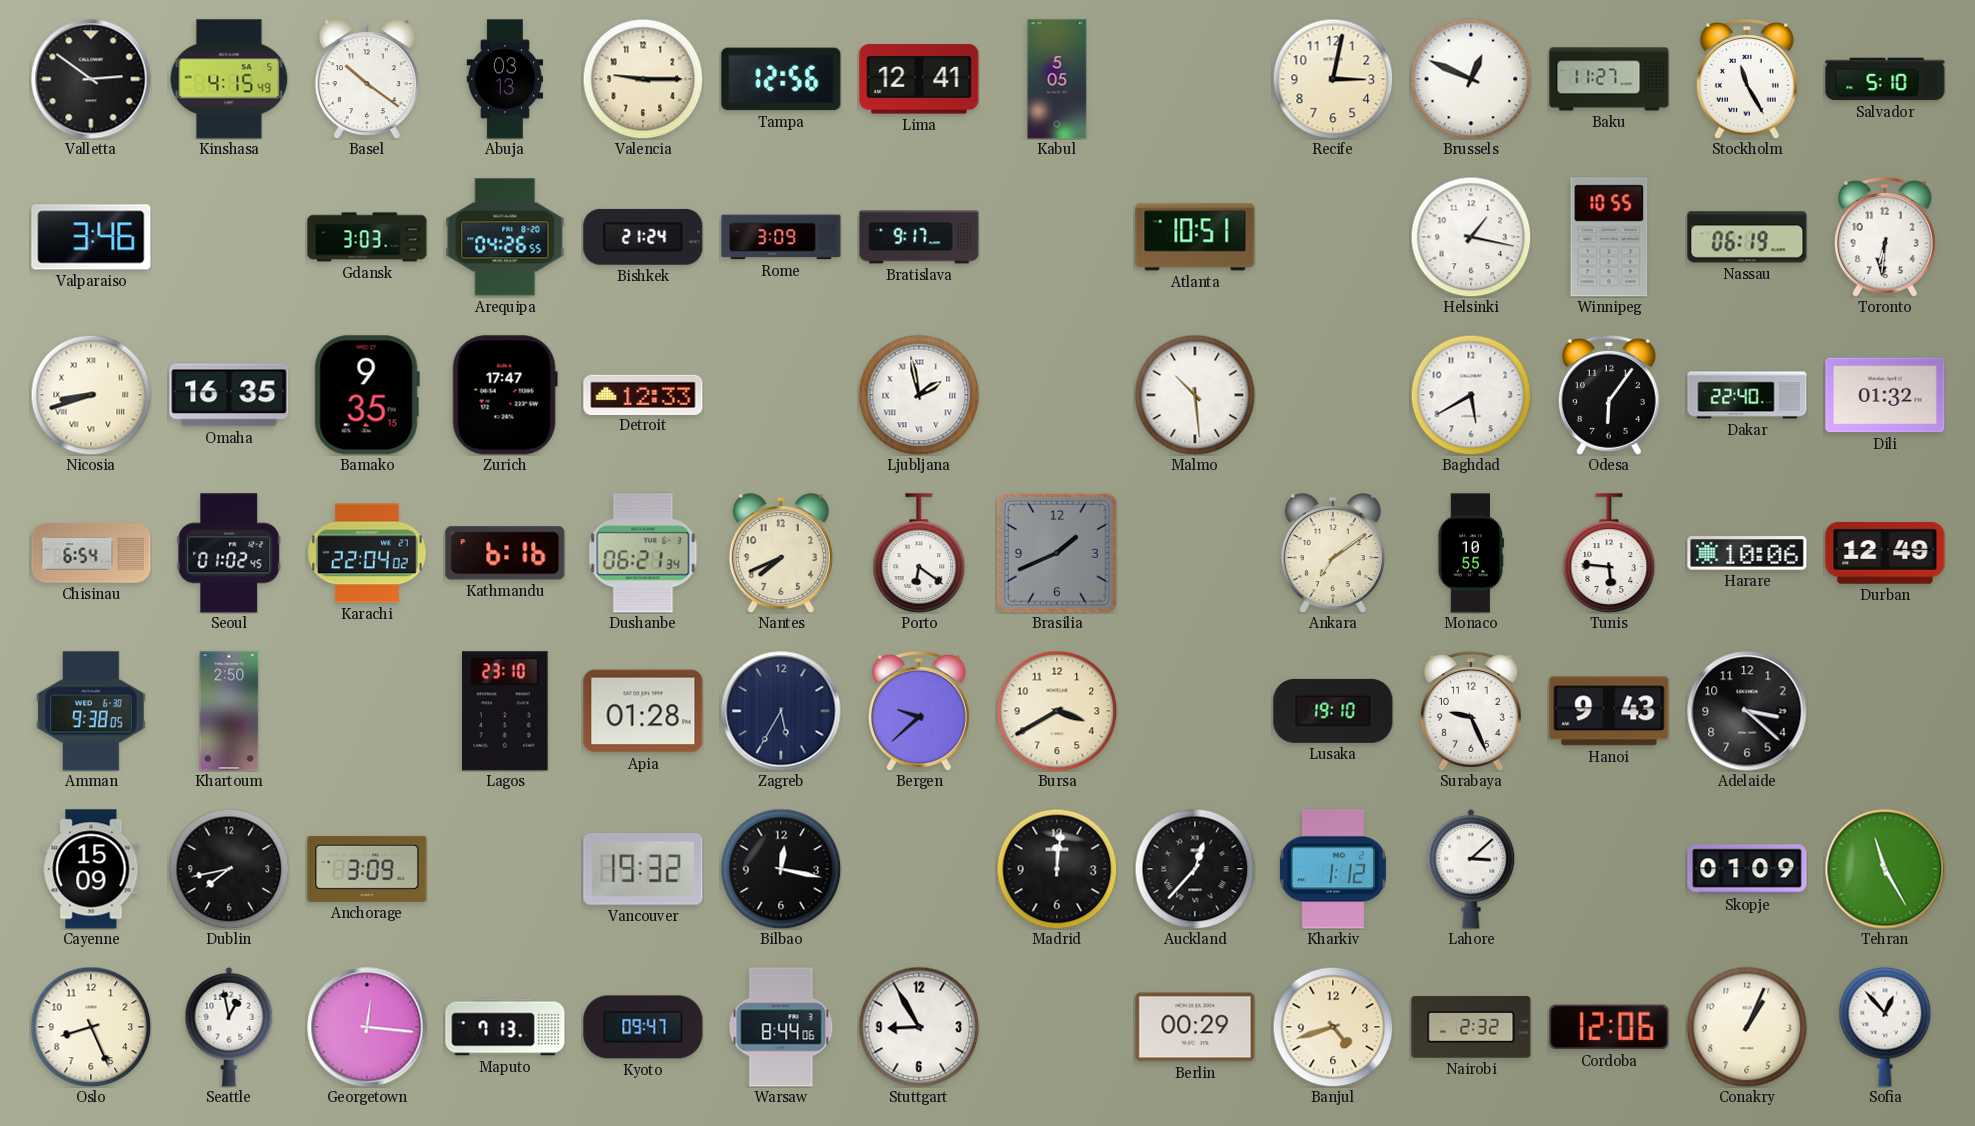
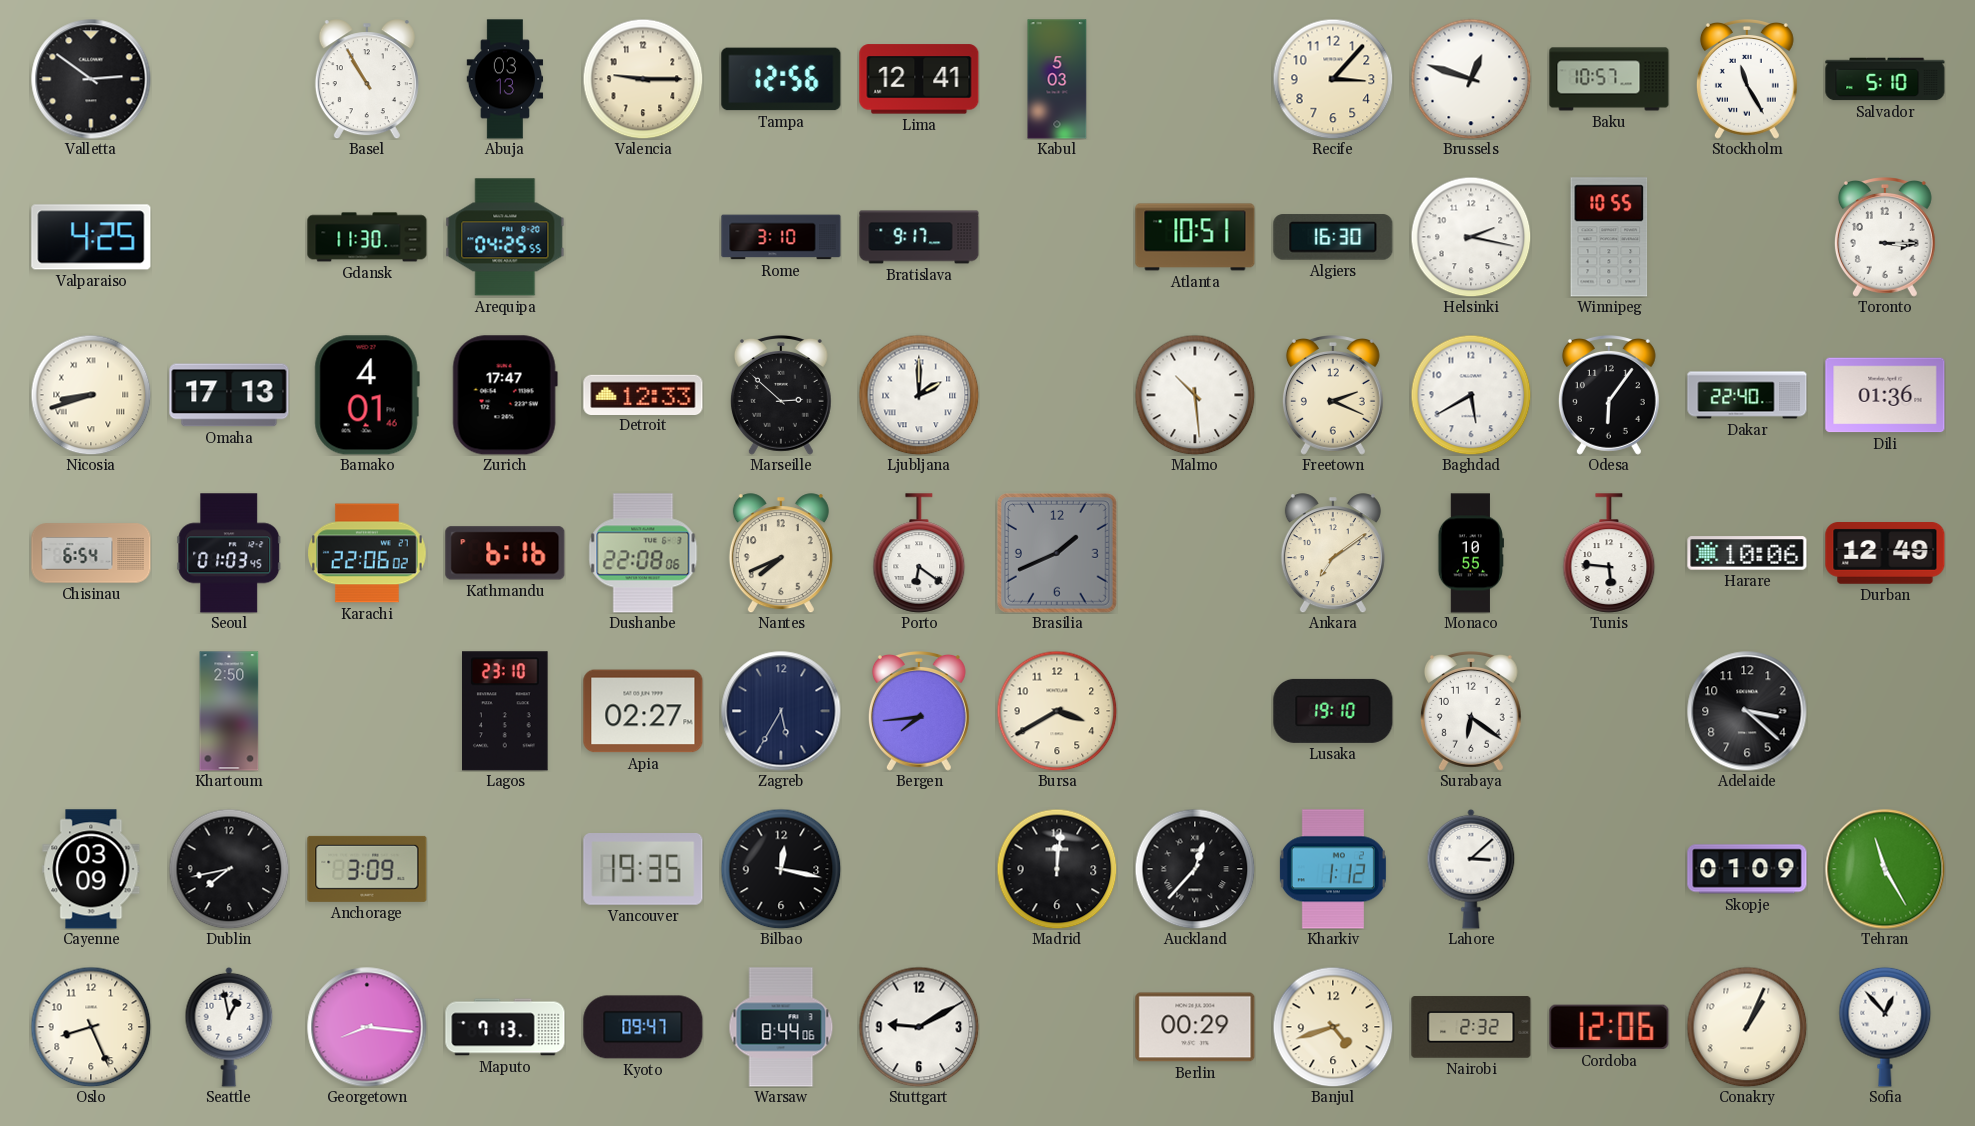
Kinshasa: 4:15 -> none (229, 79)
Basel: 10:21 -> 10:55 (367, 79)
Kabul: 5:05 -> 5:03 (1057, 79)
Recife: 3:02 -> 3:07 (1333, 79)
Brussels: 12:49 -> 12:48 (1471, 79)
Baku: 11:27 -> 10:57 (1609, 79)
Valparaiso: 3:46 -> 4:25 (91, 237)
Gdansk: 3:03 -> 11:30 (367, 237)
Arequipa: 04:26 -> 04:25 (505, 237)
Bishkek: 21:24 -> none (643, 237)
Rome: 3:09 -> 3:10 (781, 237)
Algiers: none -> 16:30 (1333, 237)
Helsinki: 1:17 -> 2:17 (1471, 237)
Nassau: 06:19 -> none (1747, 237)
Toronto: 6:31 -> 3:15 (1885, 238)
Omaha: 16:35 -> 17:13 (229, 395)
Bamako: 9:35 -> 4:01 (367, 395)
Marseille: none -> 2:52 (781, 396)
Ljubljana: 1:58 -> 2:00 (919, 395)
Freetown: none -> 2:19 (1333, 396)
Dili: 01:32 -> 01:36 (1885, 395)
Seoul: 01:02 -> 01:03 (229, 553)
Karachi: 22:04 -> 22:06 (368, 553)
Dushanbe: 06:21 -> 22:08 (643, 553)
Amman: 9:38 -> none (91, 711)
Apia: 01:28 -> 02:27 (643, 711)
Bergen: 9:38 -> 7:44 (919, 712)
Surabaya: 9:26 -> 6:21 (1471, 712)
Hanoi: 9:43 -> none (1609, 711)
Cayenne: 15:09 -> 03:09 (91, 869)
Vancouver: 19:32 -> 19:35 (643, 870)
Georgetown: 12:16 -> 8:16 (367, 1027)
Stuttgart: 8:55 -> 9:10 (919, 1027)
